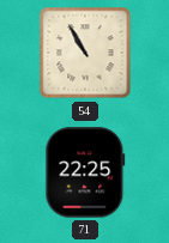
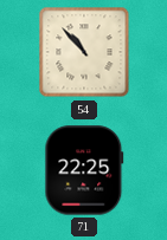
54: 10:55 -> 10:53 (84, 52)
